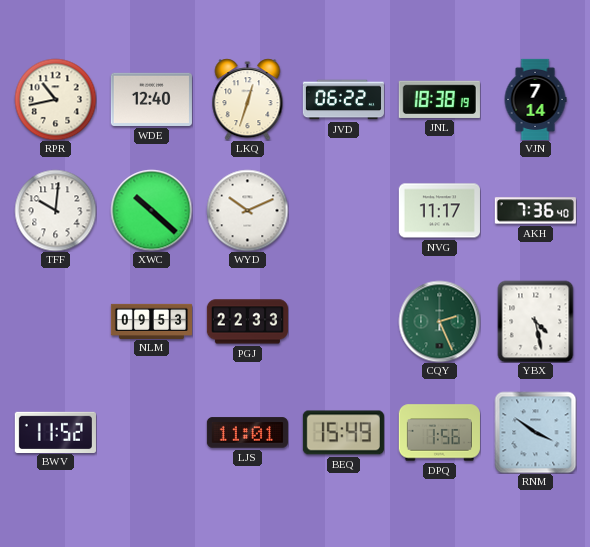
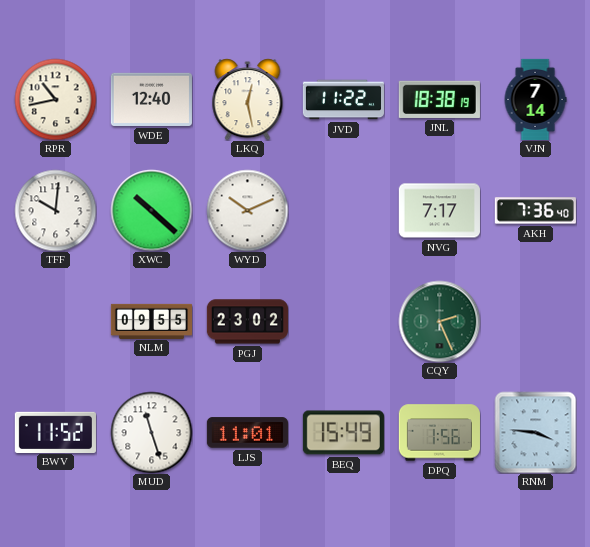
LKQ: 12:33 -> 12:28 (248, 99)
JVD: 06:22 -> 11:22 (343, 100)
NVG: 11:17 -> 7:17 (439, 211)
NLM: 09:53 -> 09:55 (151, 321)
PGJ: 22:33 -> 23:02 (247, 322)
YBX: 4:28 -> none (536, 321)
MUD: none -> 11:27 (151, 432)
RNM: 3:51 -> 3:46 (535, 432)
